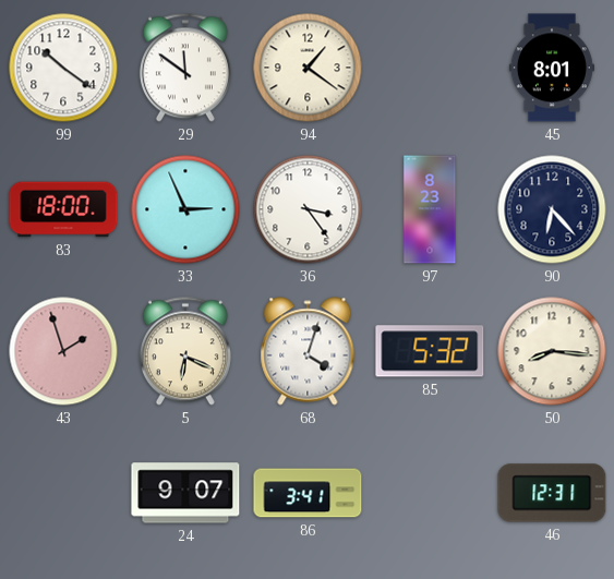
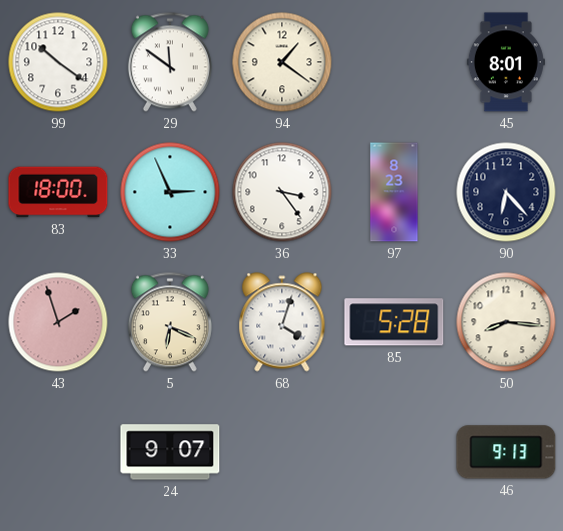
85: 5:32 -> 5:28 (394, 322)
86: 3:41 -> none (308, 493)
46: 12:31 -> 9:13 (506, 452)
